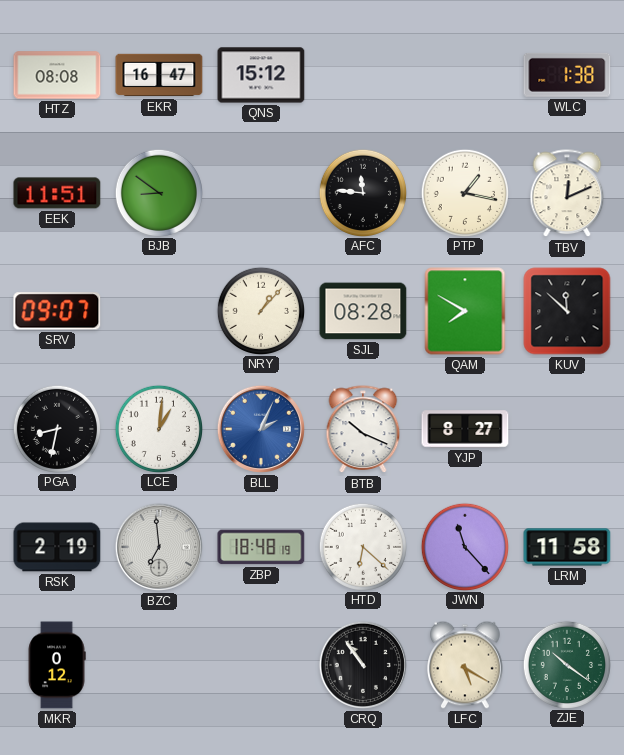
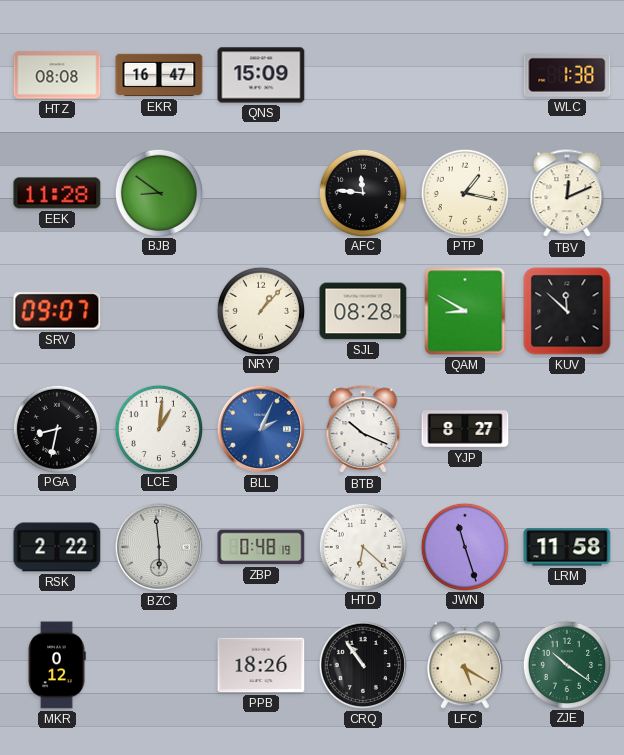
QNS: 15:12 -> 15:09 (261, 75)
EEK: 11:51 -> 11:28 (57, 193)
QAM: 7:50 -> 8:50 (465, 311)
RSK: 2:19 -> 2:22 (57, 547)
BZC: 6:59 -> 5:59 (159, 547)
ZBP: 18:48 -> 0:48 (261, 547)
JWN: 11:23 -> 11:27 (464, 546)
PPB: none -> 18:26 (261, 665)
